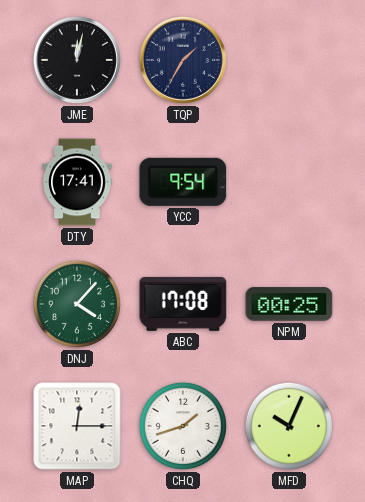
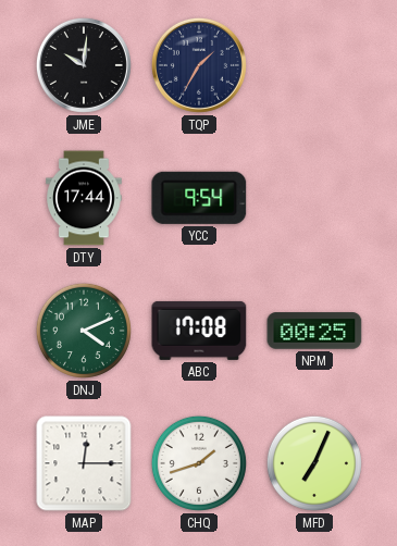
JME: 12:02 -> 10:01 (84, 65)
DTY: 17:41 -> 17:44 (84, 198)
DNJ: 4:07 -> 4:11 (84, 331)
MFD: 10:04 -> 7:04 (314, 463)
